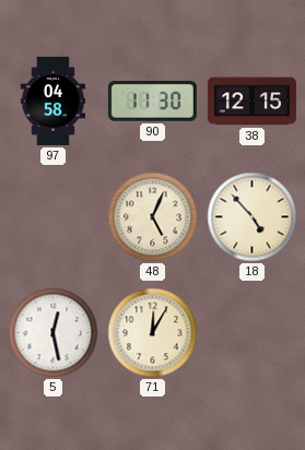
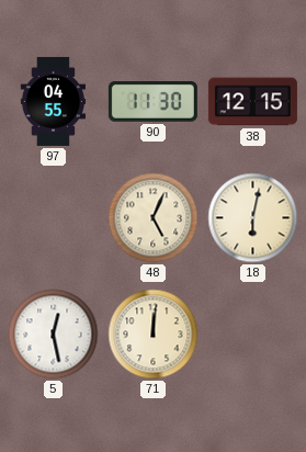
97: 04:58 -> 04:55 (53, 101)
18: 4:53 -> 6:02 (253, 218)
71: 12:05 -> 12:01 (154, 335)
